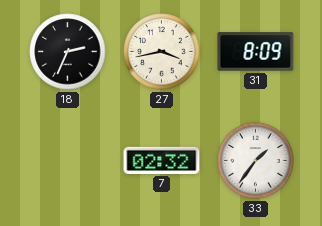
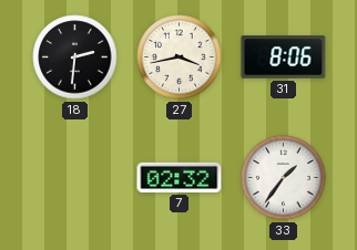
18: 2:34 -> 2:31 (75, 58)
31: 8:09 -> 8:06 (284, 58)
